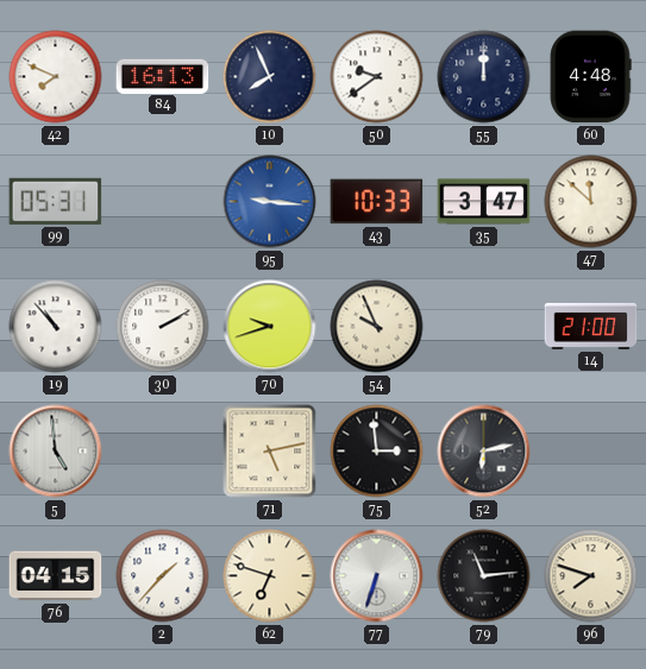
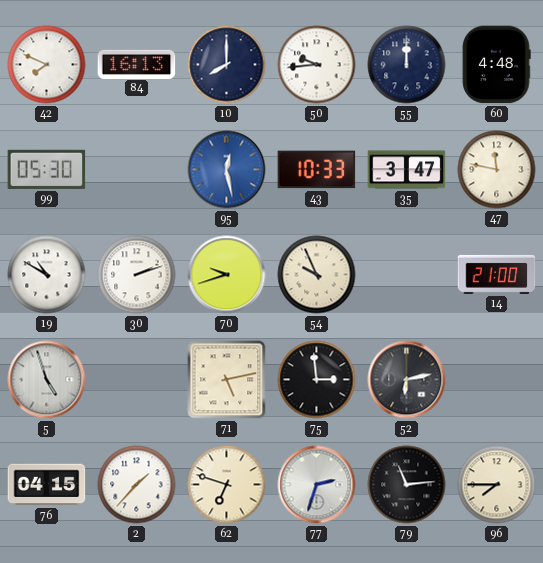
10: 7:56 -> 8:00 (227, 65)
50: 9:39 -> 9:44 (317, 65)
99: 05:31 -> 05:30 (47, 169)
95: 9:16 -> 12:28 (227, 170)
47: 11:52 -> 11:47 (497, 170)
19: 10:53 -> 10:50 (47, 275)
30: 2:10 -> 2:12 (137, 275)
5: 4:59 -> 4:57 (47, 380)
77: 6:33 -> 2:33 (317, 485)
96: 7:48 -> 7:45 (497, 485)
